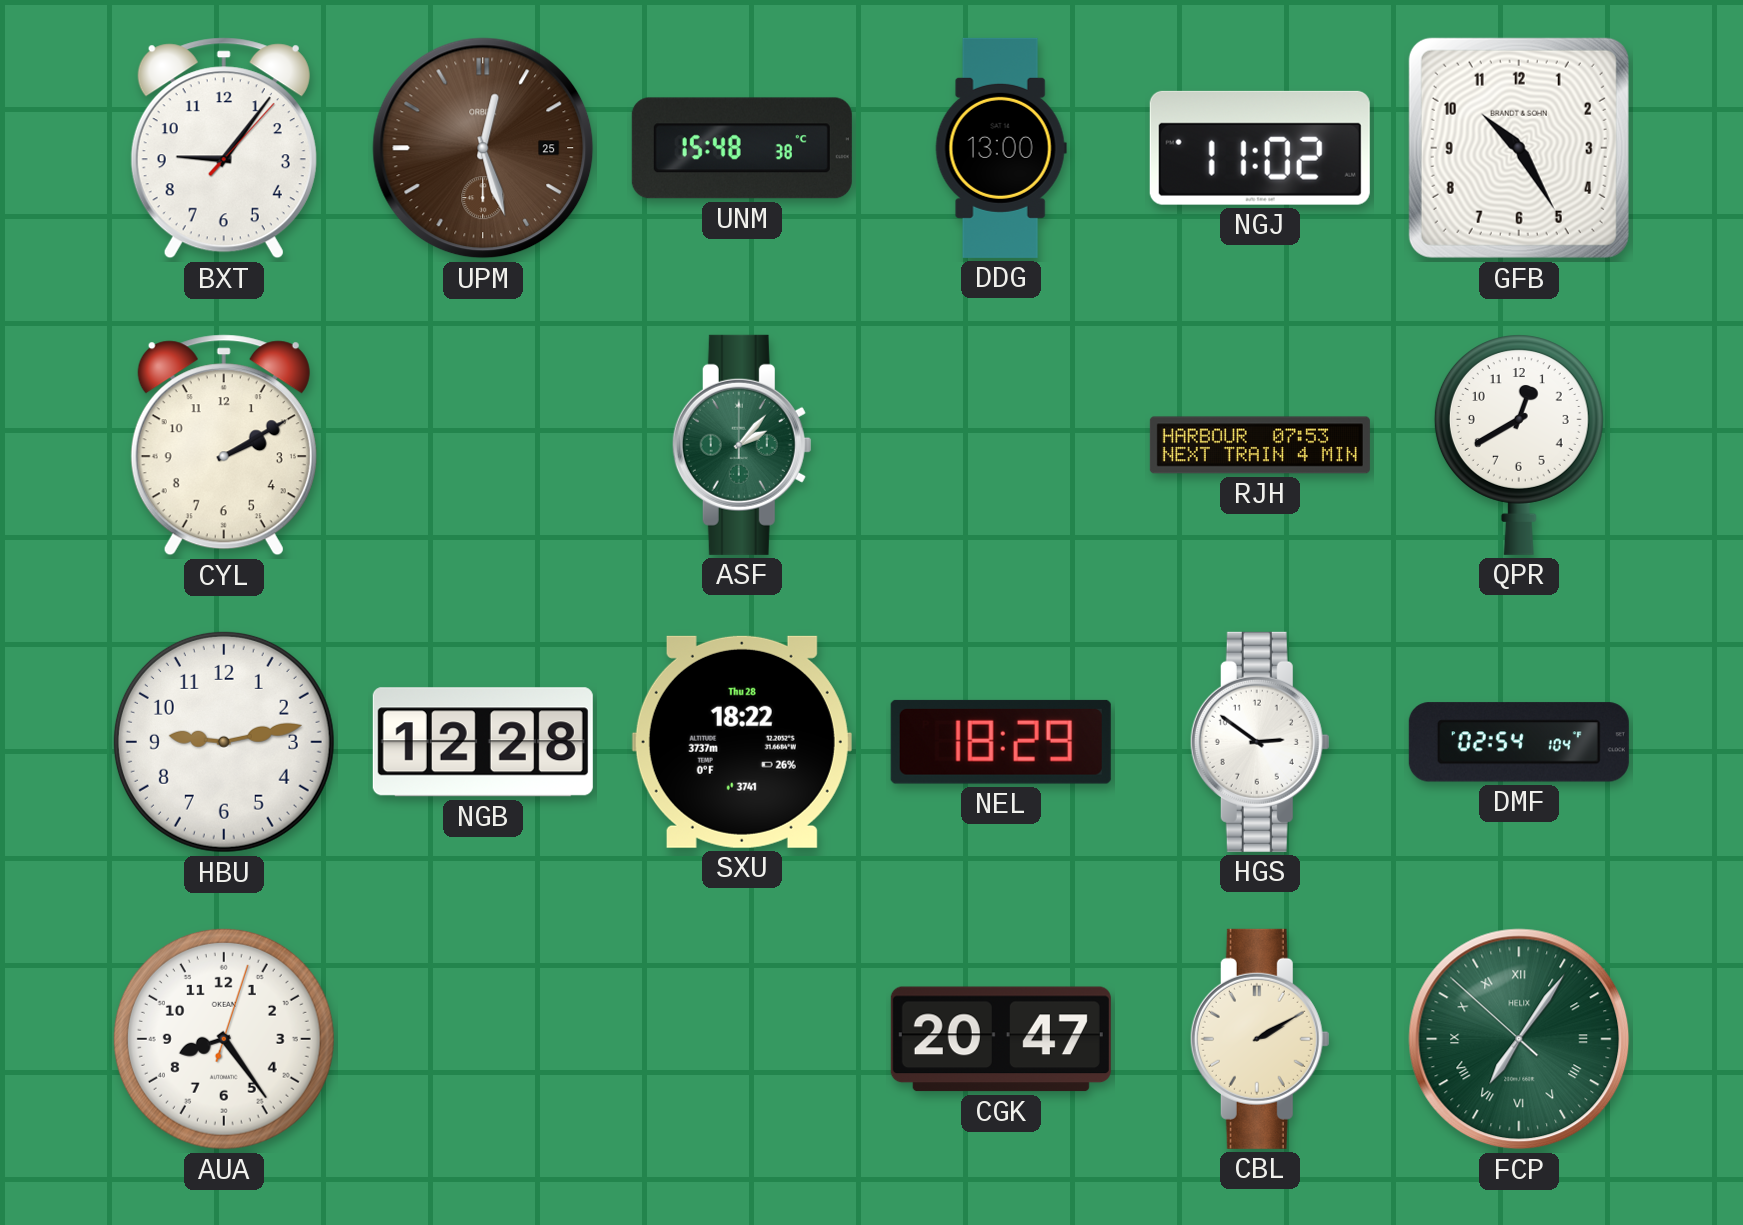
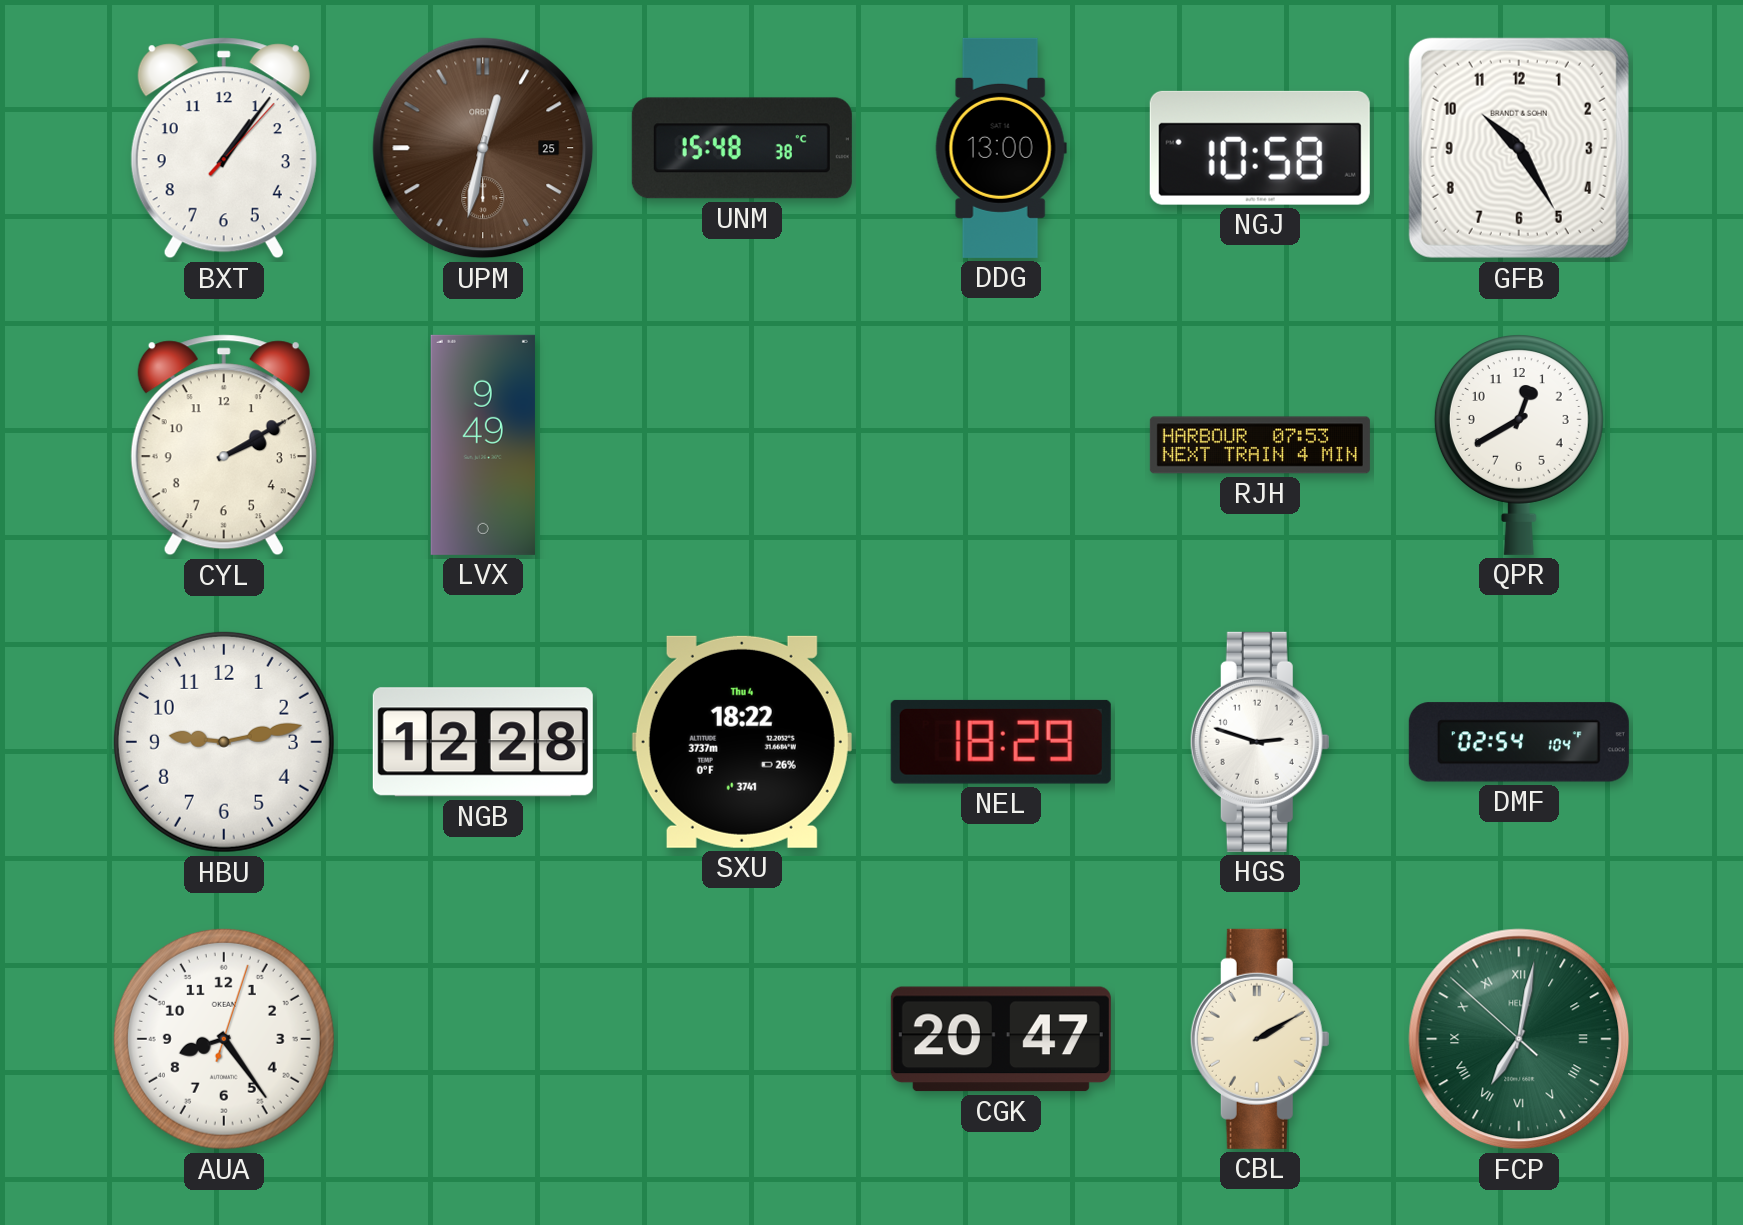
BXT: 9:06 -> 1:06 (224, 148)
UPM: 12:27 -> 12:32 (483, 148)
NGJ: 11:02 -> 10:58 (1260, 148)
LVX: none -> 9:49 (483, 445)
ASF: 2:07 -> none (742, 445)
SXU date: Thu 28 -> Thu 4 (742, 742)
HGS: 2:51 -> 2:48 (1260, 742)
FCP: 7:05 -> 7:01 (1519, 1039)
